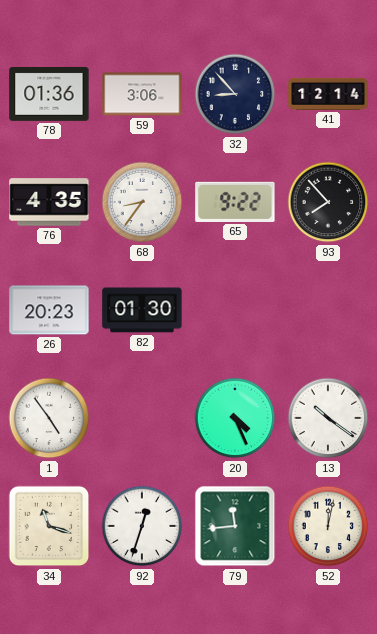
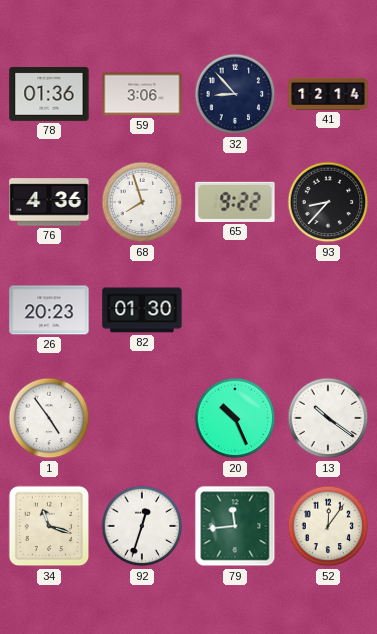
76: 4:35 -> 4:36 (49, 202)
68: 8:36 -> 7:57 (142, 202)
93: 7:53 -> 8:37 (328, 202)
20: 4:26 -> 10:26 (235, 418)
52: 12:02 -> 12:06 (328, 526)
